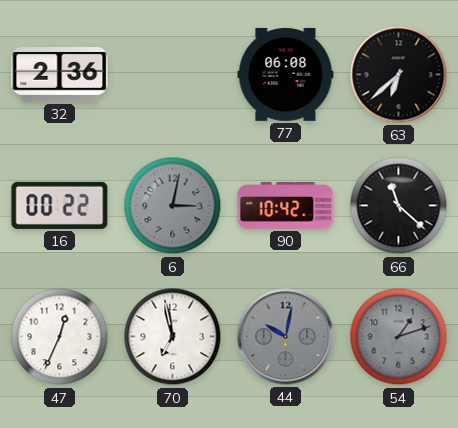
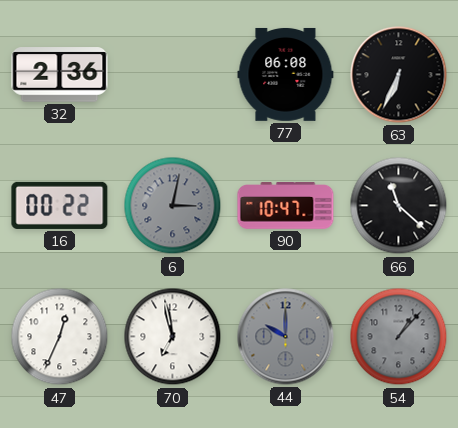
63: 6:38 -> 6:34 (399, 75)
90: 10:42 -> 10:47 (286, 206)
44: 10:02 -> 10:00 (286, 337)
54: 1:12 -> 1:07 (399, 337)
